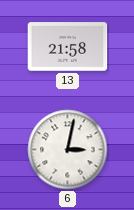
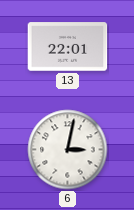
13: 21:58 -> 22:01 (68, 47)
